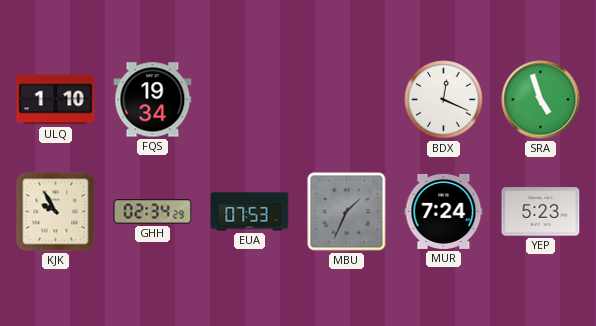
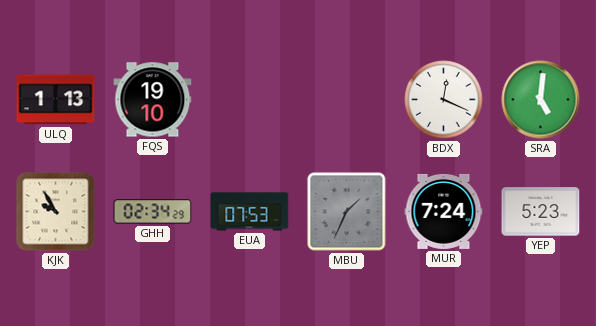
ULQ: 1:10 -> 1:13 (56, 100)
FQS: 19:34 -> 19:10 (153, 100)
SRA: 4:57 -> 5:01 (541, 100)
